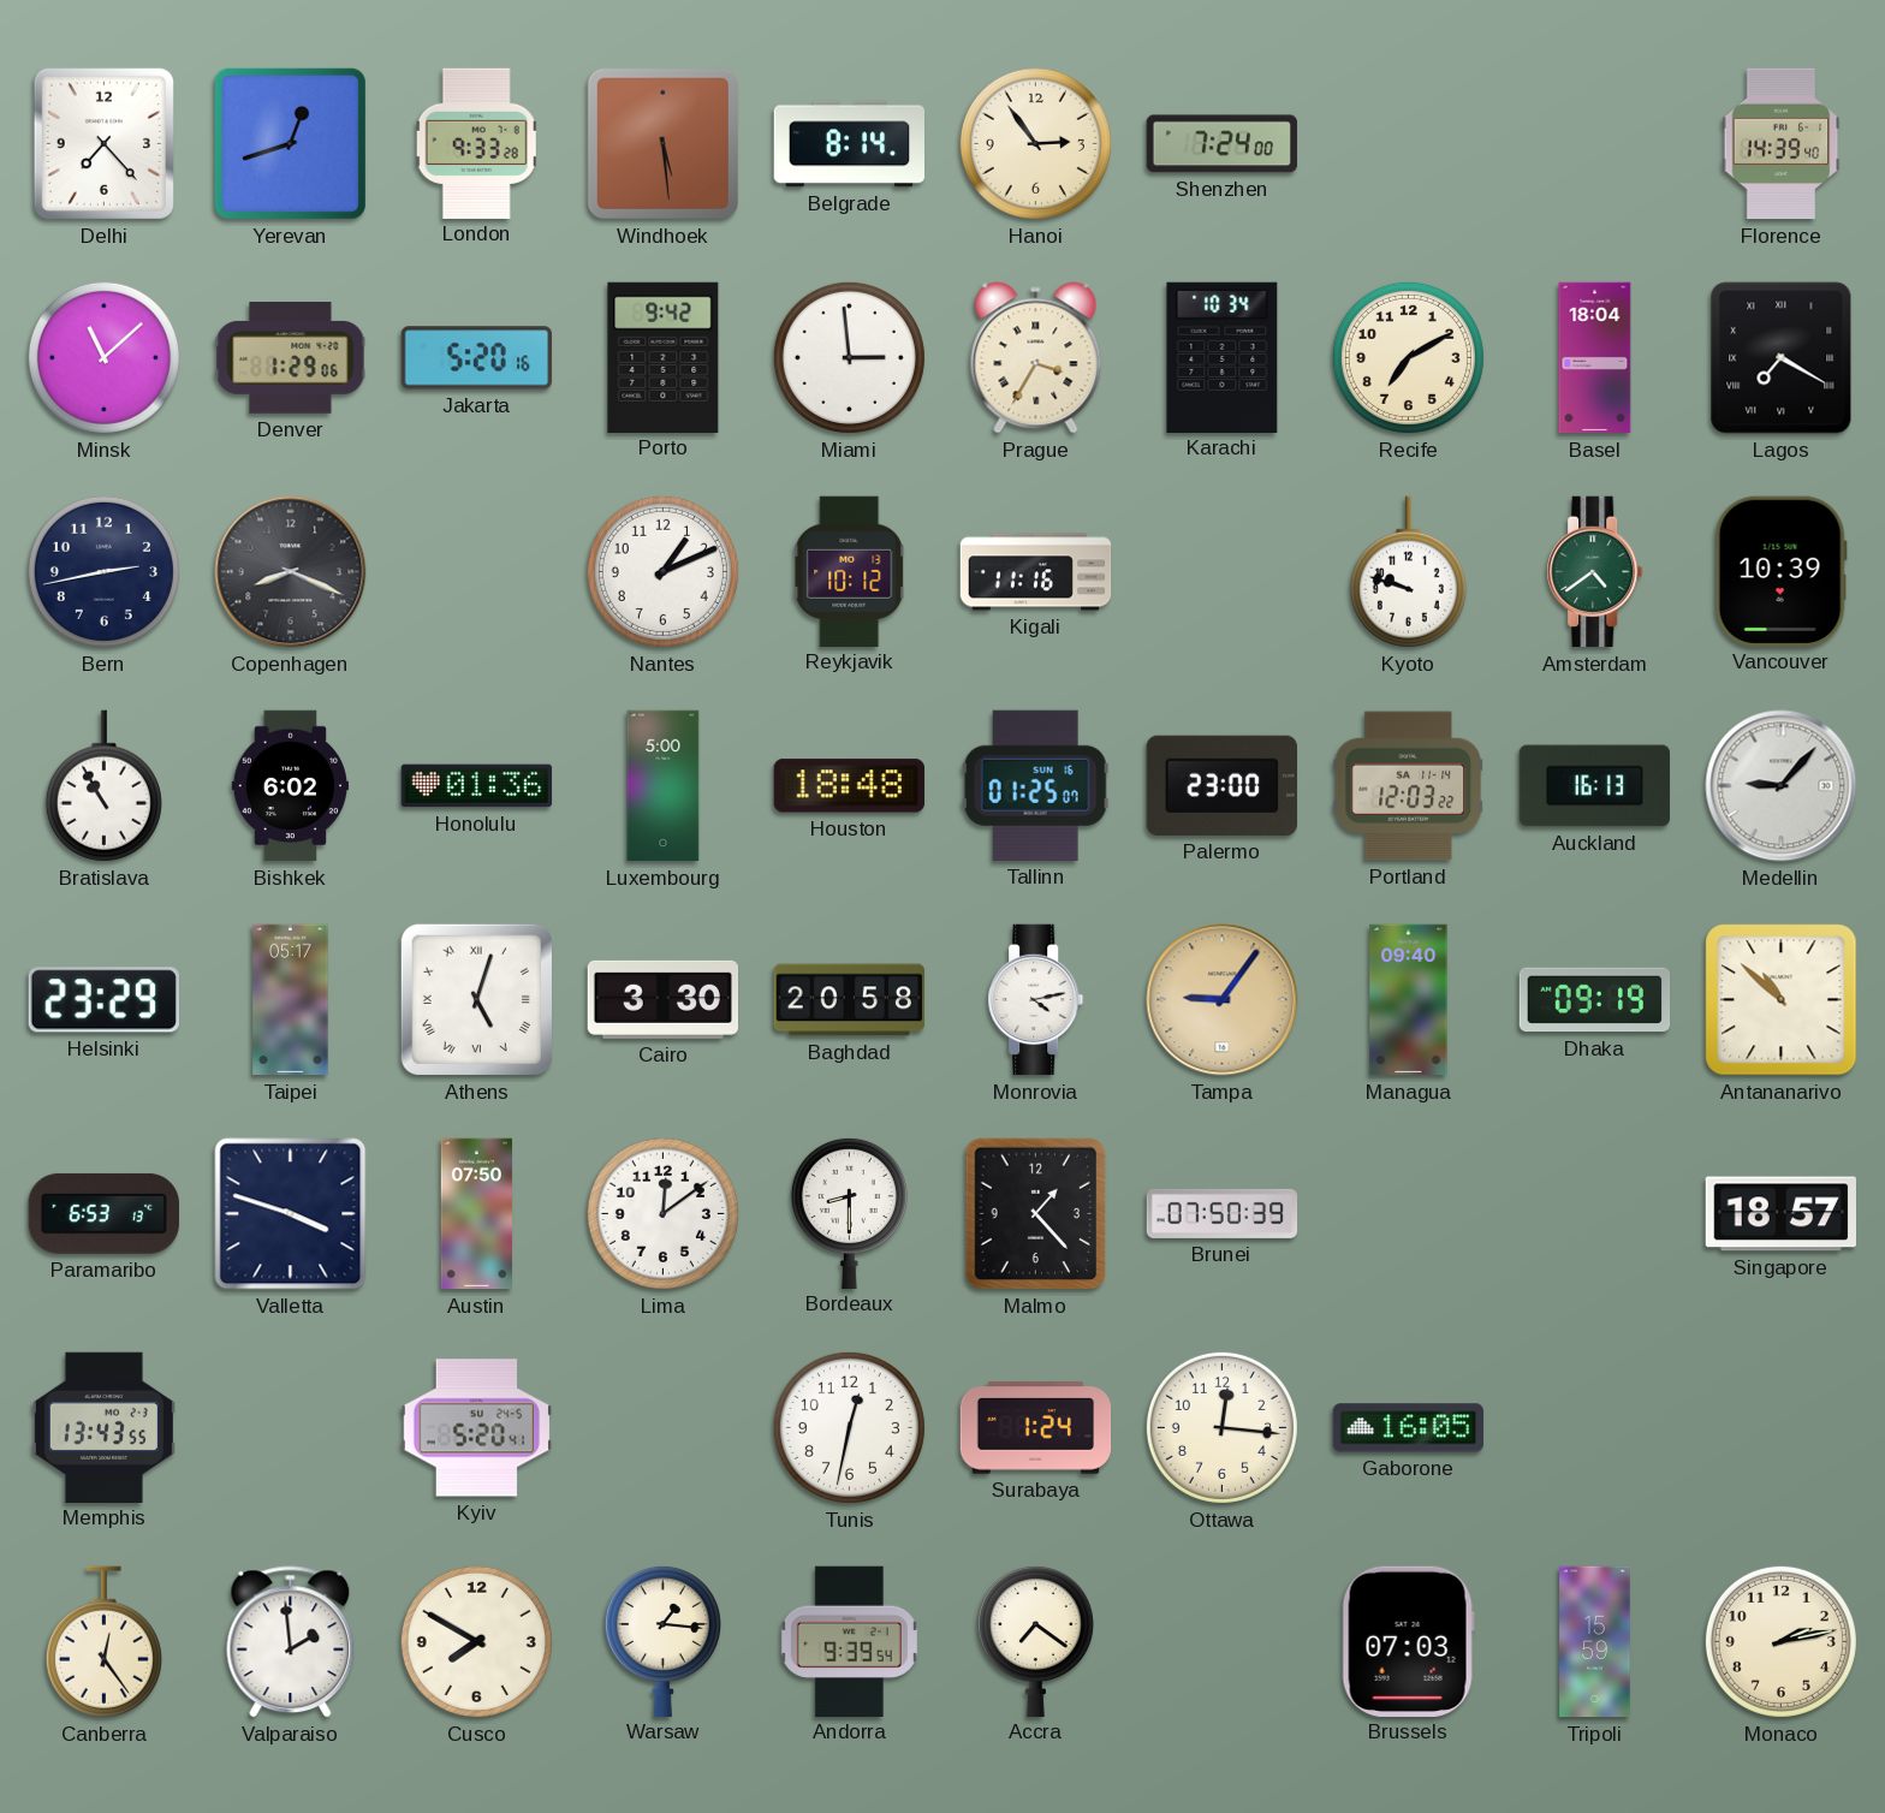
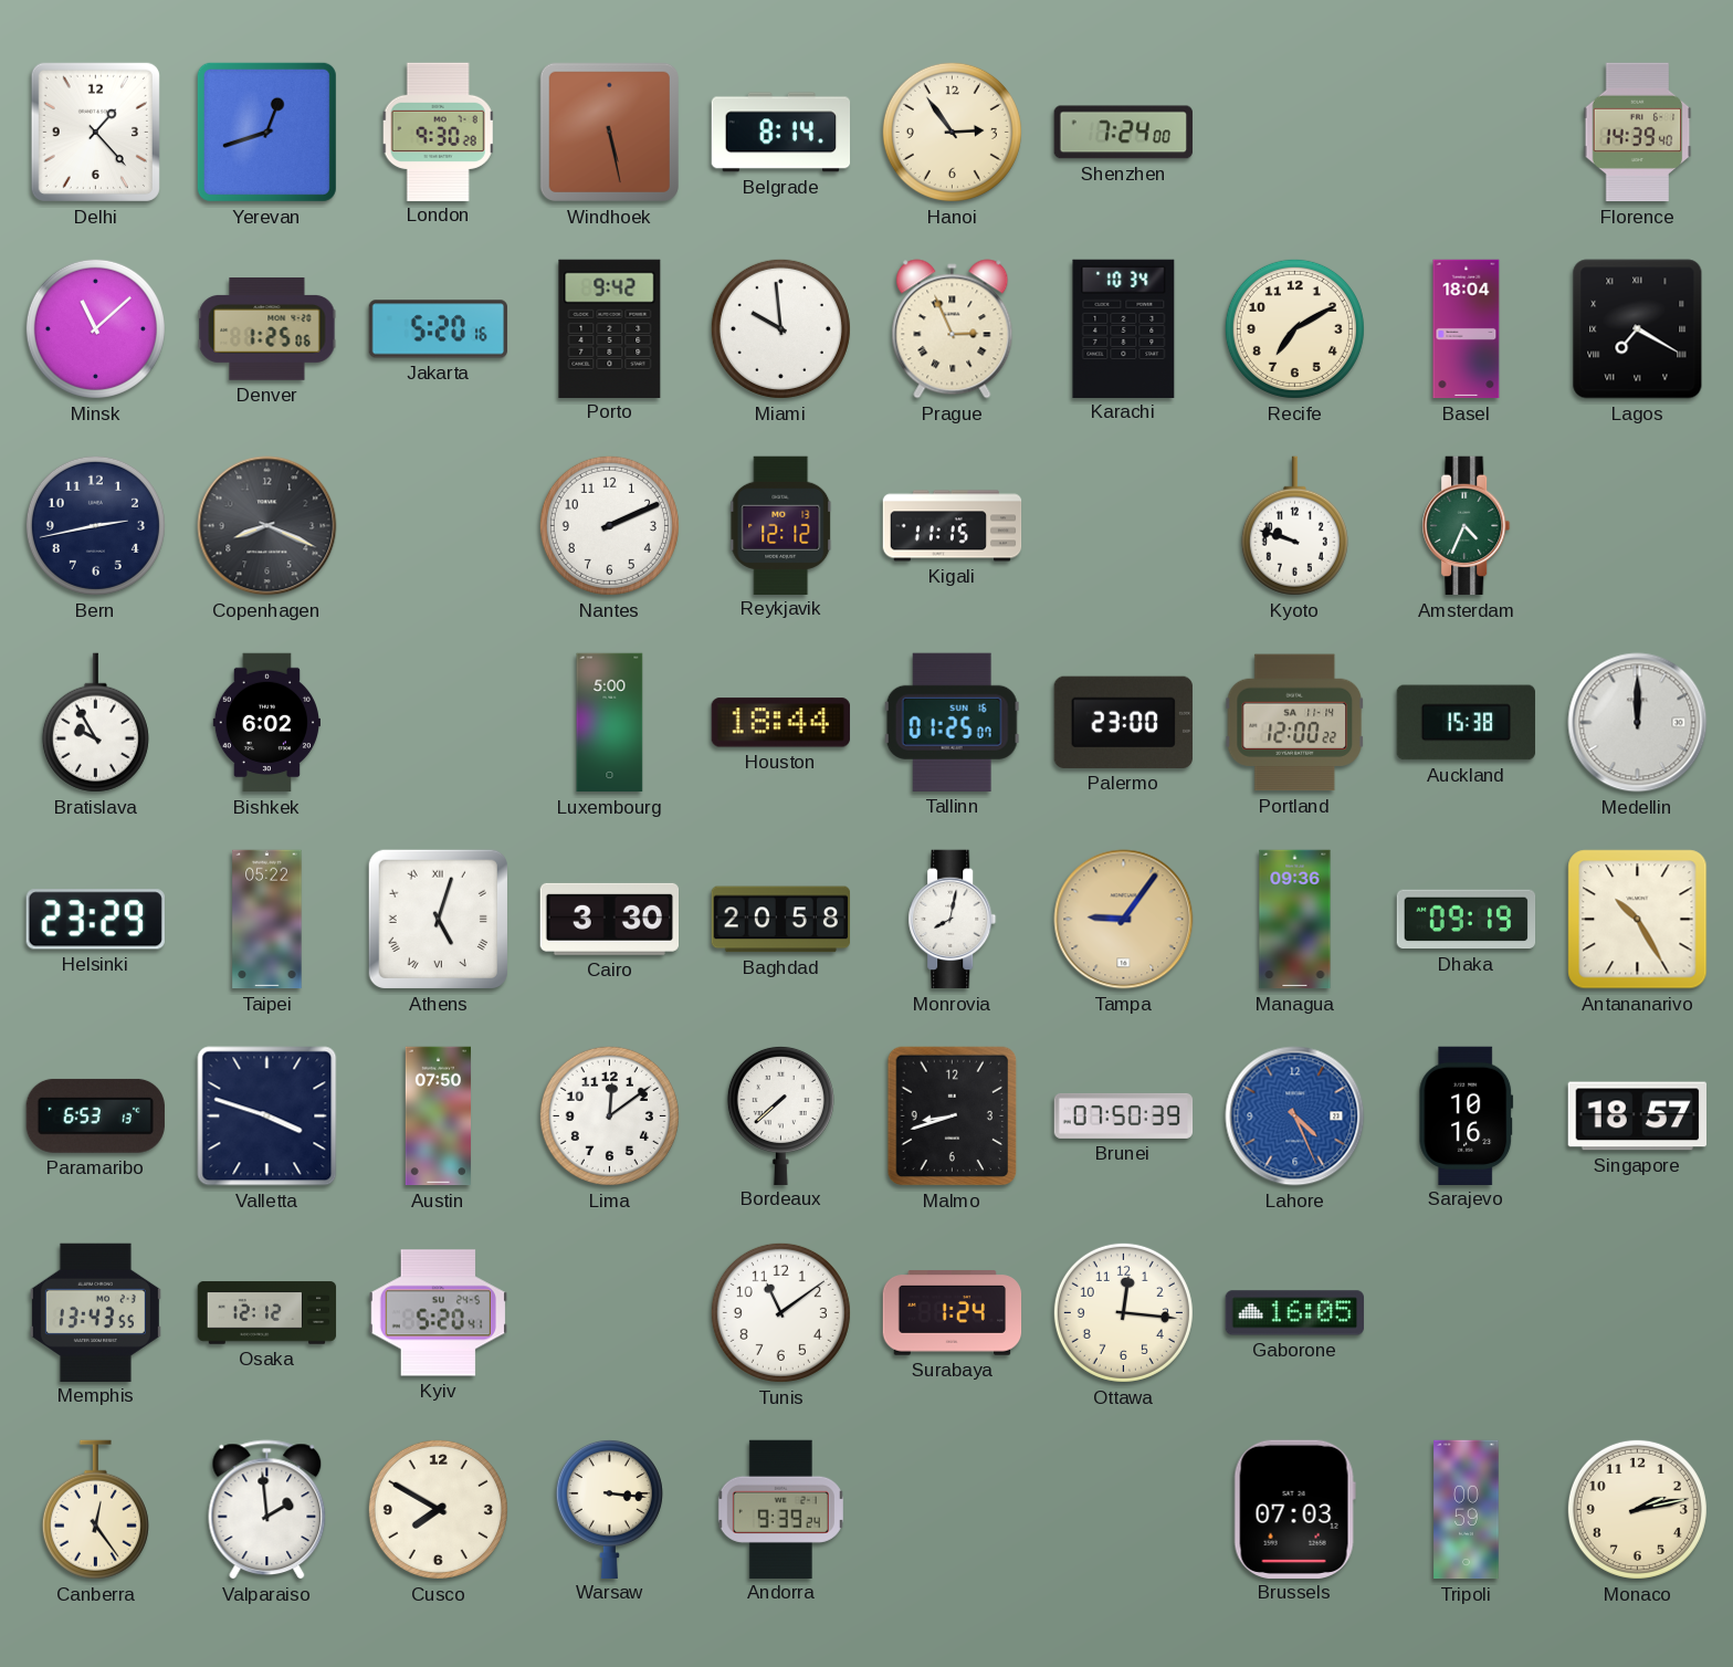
Delhi: 7:23 -> 1:23 (95, 132)
London: 9:33 -> 9:30 (438, 132)
Windhoek: 5:29 -> 5:28 (609, 132)
Denver: 1:29 -> 1:25 (267, 329)
Miami: 2:59 -> 9:59 (780, 328)
Prague: 3:35 -> 2:56 (953, 329)
Nantes: 1:11 -> 2:11 (609, 525)
Reykjavik: 10:12 -> 12:12 (781, 525)
Kigali: 11:16 -> 11:15 (953, 526)
Amsterdam: 4:39 -> 4:34 (1467, 526)
Vancouver: 10:39 -> none (1780, 571)
Bratislava: 10:55 -> 9:55 (95, 723)
Honolulu: 01:36 -> none (477, 786)
Houston: 18:48 -> 18:44 (780, 723)
Portland: 12:03 -> 12:00 (1294, 723)
Auckland: 16:13 -> 15:38 (1466, 723)
Medellin: 9:07 -> 12:00 (1638, 723)
Taipei: 05:17 -> 05:22 (267, 920)
Monrovia: 4:13 -> 8:02 (953, 920)
Managua: 09:40 -> 09:36 (1295, 920)
Antananarivo: 10:52 -> 10:25 (1638, 920)
Bordeaux: 8:30 -> 7:38 (780, 1114)
Malmo: 1:23 -> 8:42 (953, 1116)
Lahore: none -> 4:26 (1295, 1116)
Sarajevo: none -> 10:16 (1467, 1115)
Osaka: none -> 12:12 (267, 1313)
Tunis: 12:32 -> 11:09 (780, 1312)
Warsaw: 1:16 -> 3:16 (609, 1508)
Andorra: 9:39:54 -> 9:39:24 (780, 1509)
Accra: 7:21 -> none (1035, 1640)
Tripoli: 15:59 -> 00:59 (1467, 1510)
